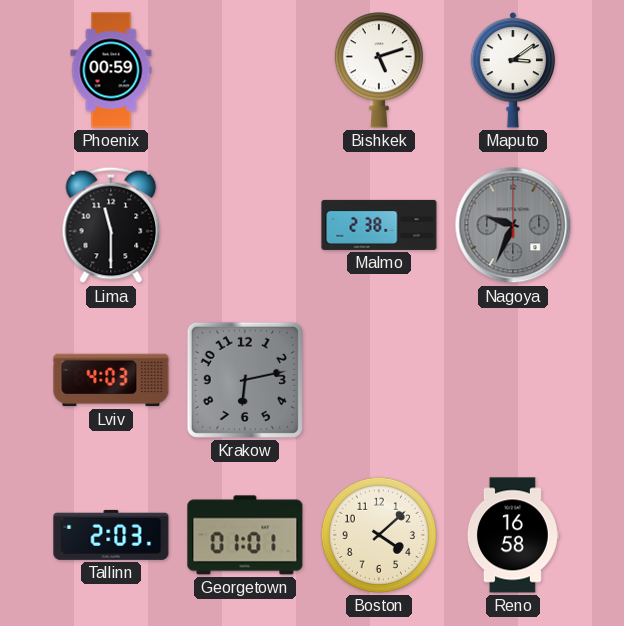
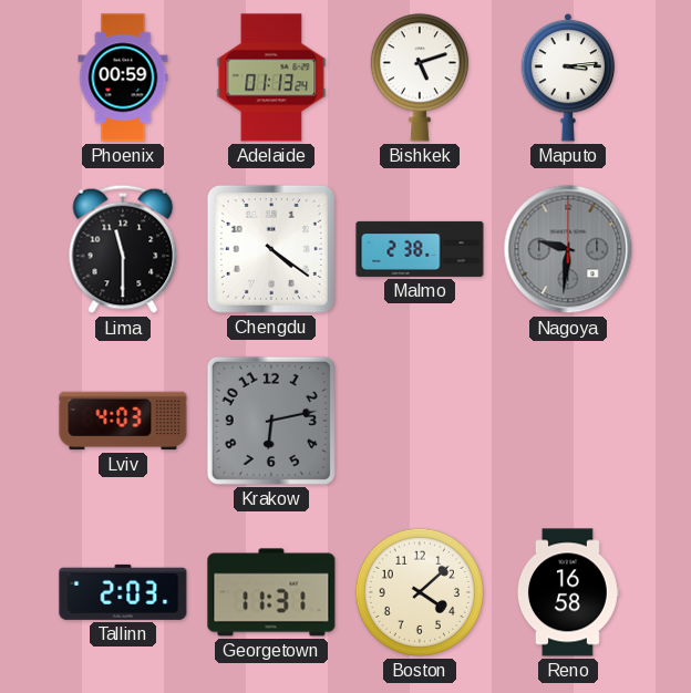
Adelaide: none -> 01:13 (271, 77)
Maputo: 3:09 -> 3:14 (568, 79)
Chengdu: none -> 4:21 (271, 249)
Nagoya: 9:34 -> 9:31 (568, 249)
Georgetown: 01:01 -> 11:31 (271, 592)
